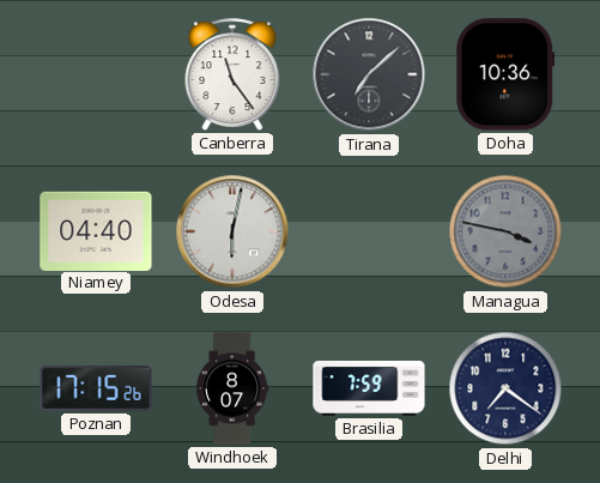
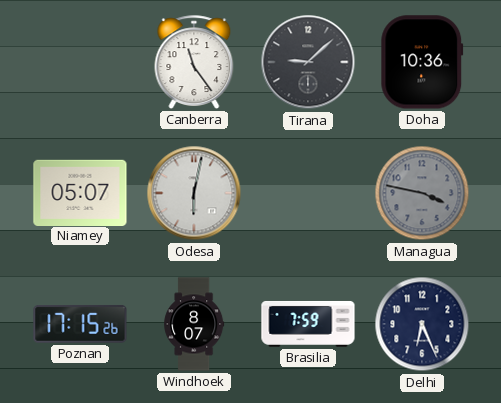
Tirana: 7:08 -> 9:08 (308, 62)
Niamey: 04:40 -> 05:07 (80, 192)
Delhi: 7:21 -> 6:26 (422, 324)
